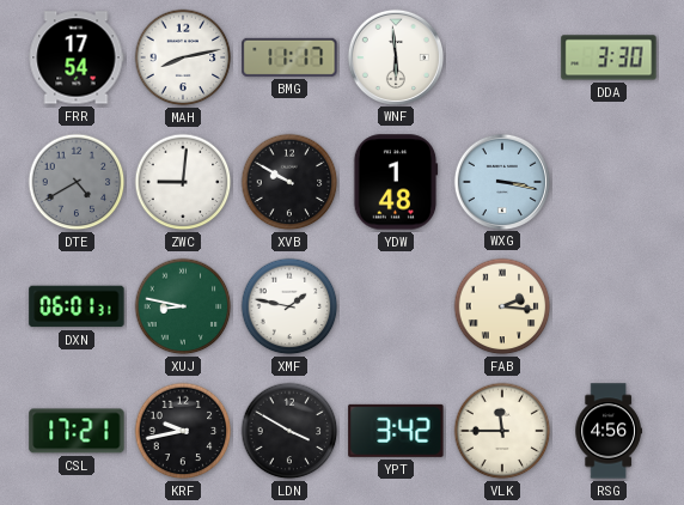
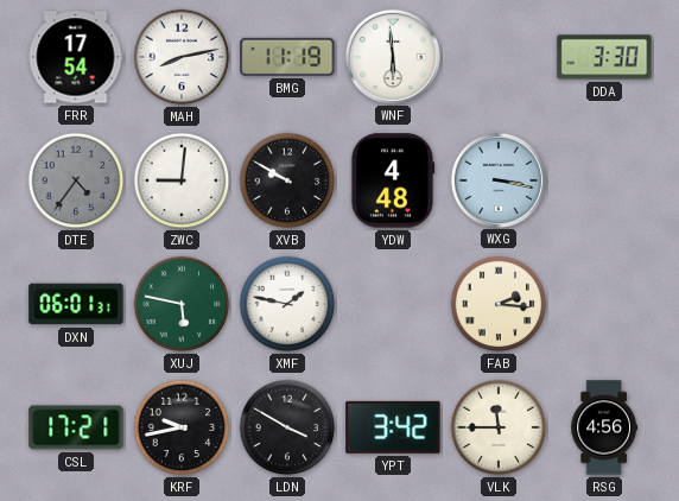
BMG: 11:17 -> 11:19 (287, 57)
DTE: 4:40 -> 4:36 (76, 180)
YDW: 1:48 -> 4:48 (393, 180)
XUJ: 8:47 -> 5:47 (182, 304)
